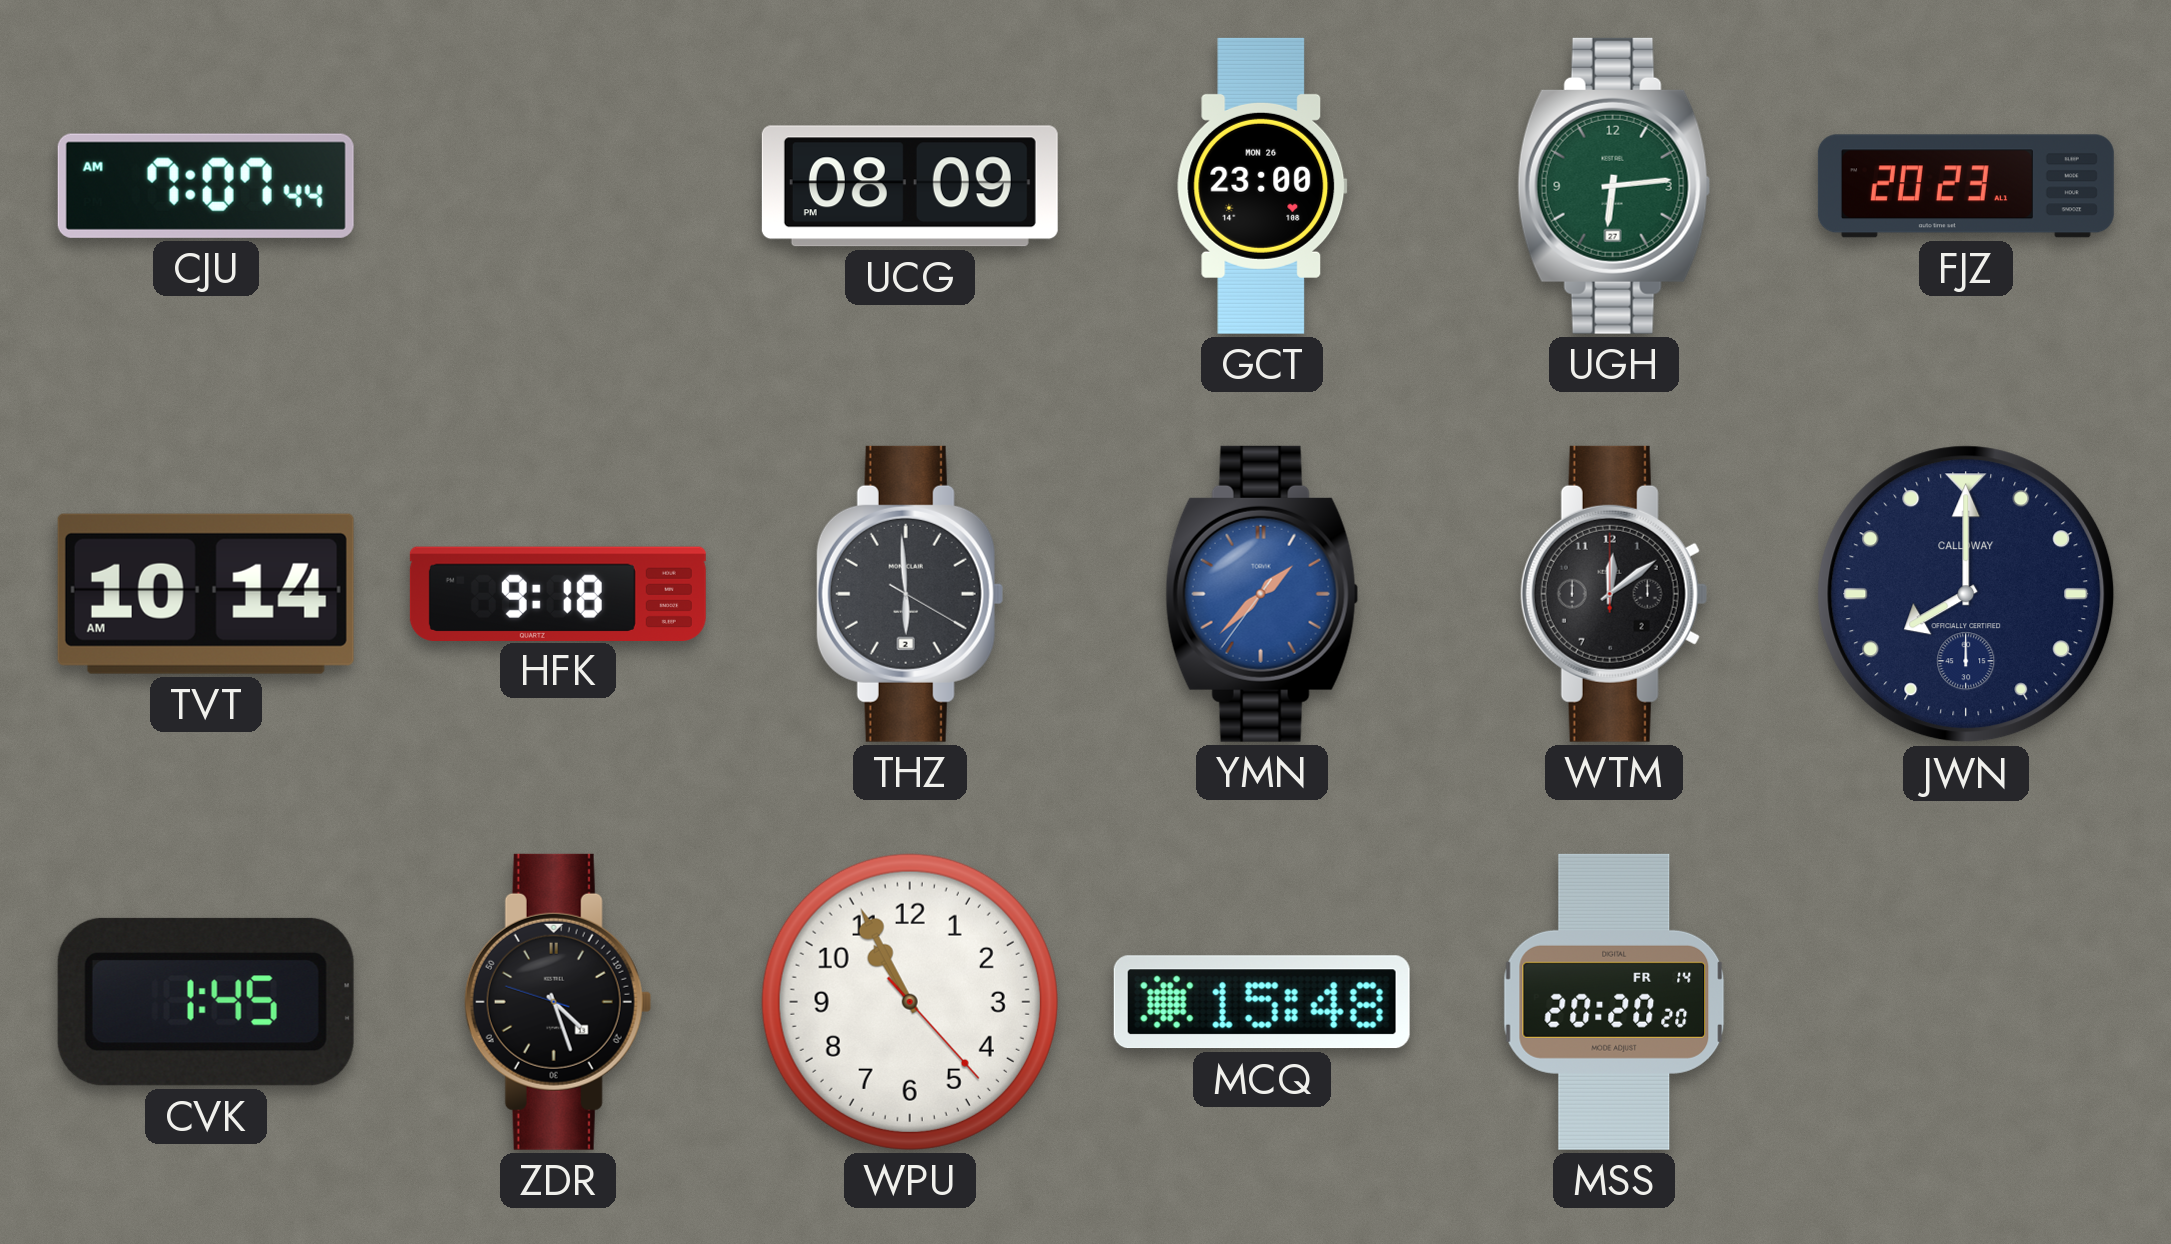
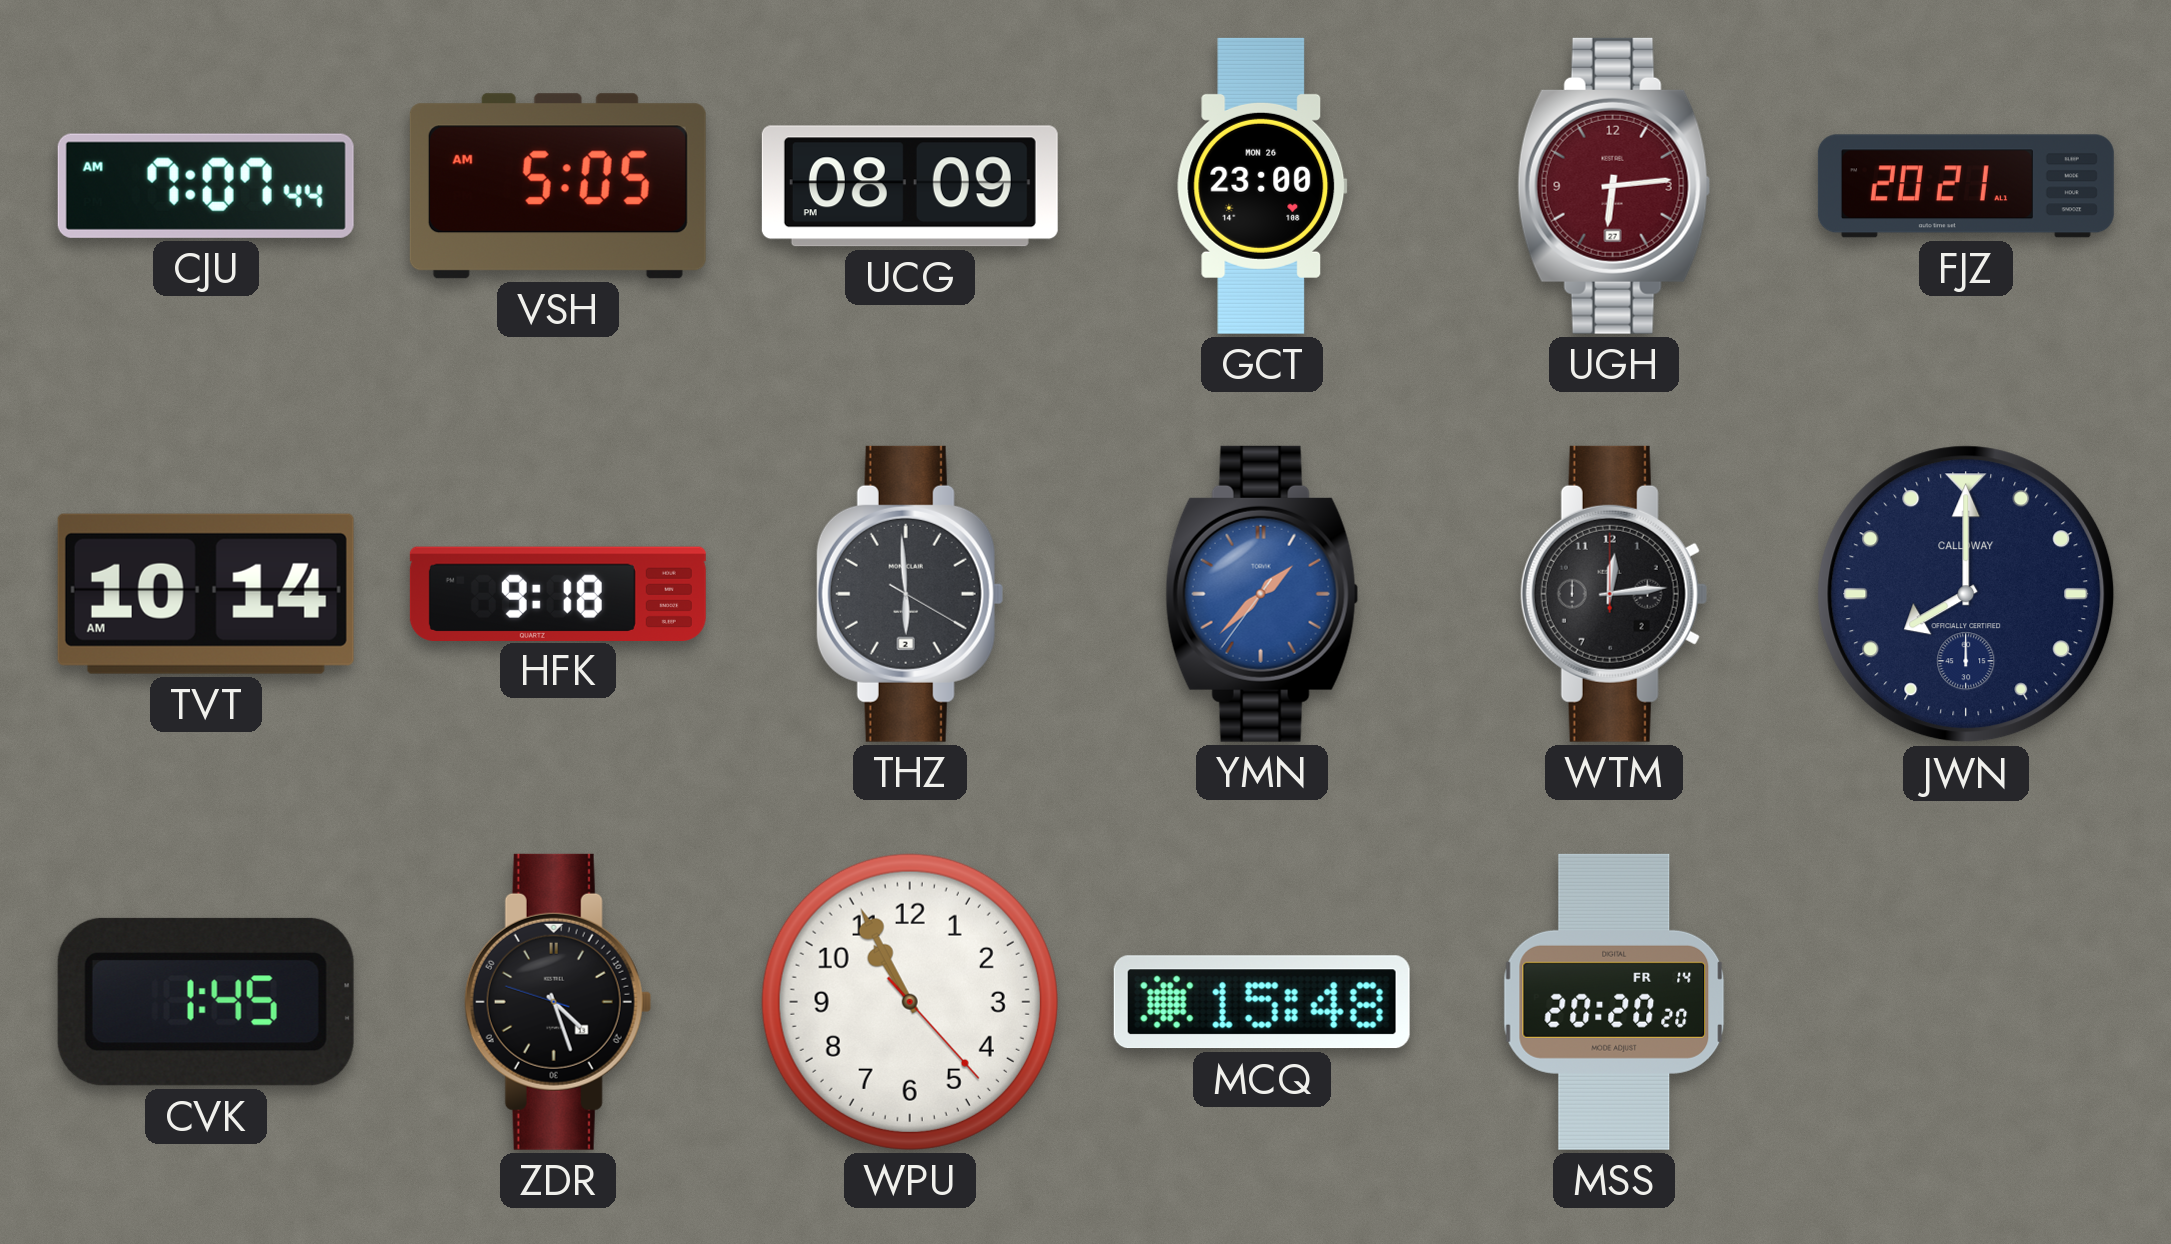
VSH: none -> 5:05 (558, 186)
UGH dial: green -> burgundy (1614, 186)
FJZ: 20:23 -> 20:21 (1966, 186)
WTM: 12:09 -> 12:14 (1614, 594)
